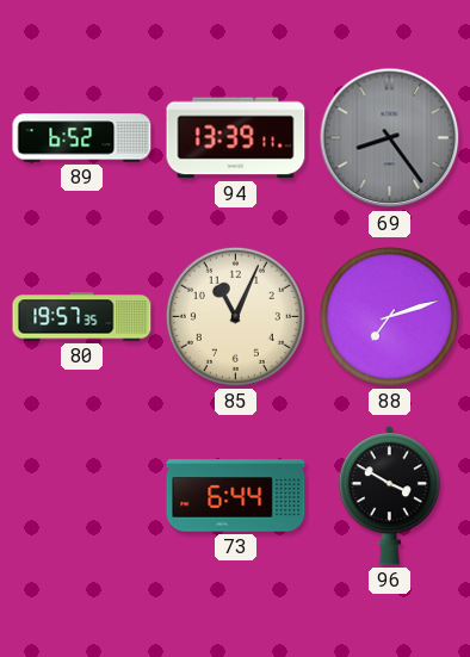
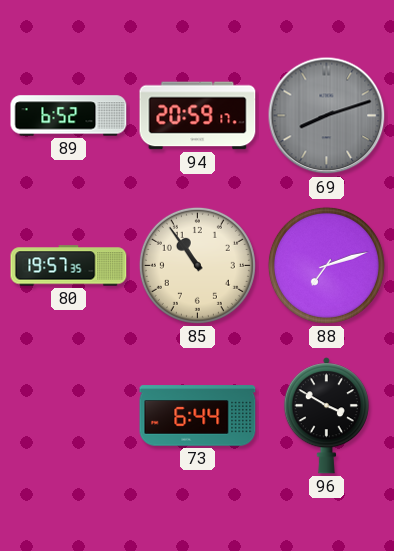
94: 13:39 -> 20:59 (198, 116)
69: 8:24 -> 8:12 (327, 116)
85: 11:04 -> 10:54 (197, 265)
